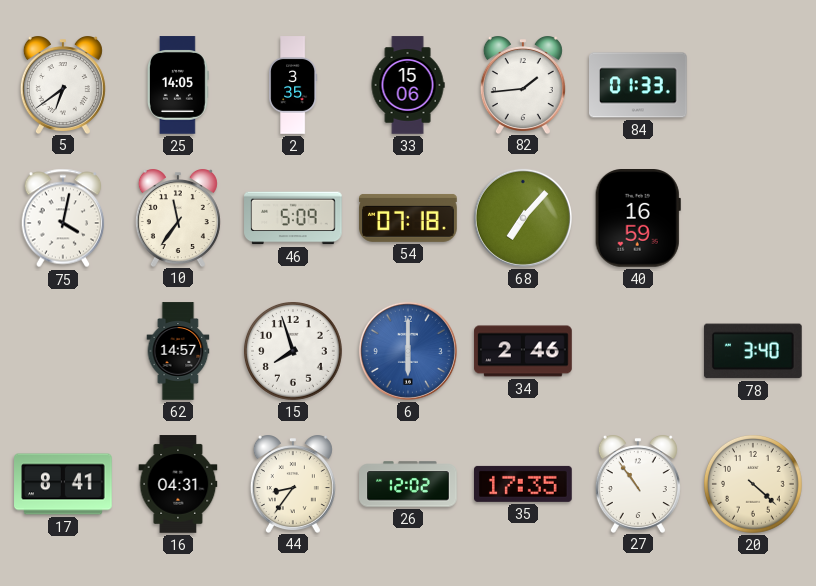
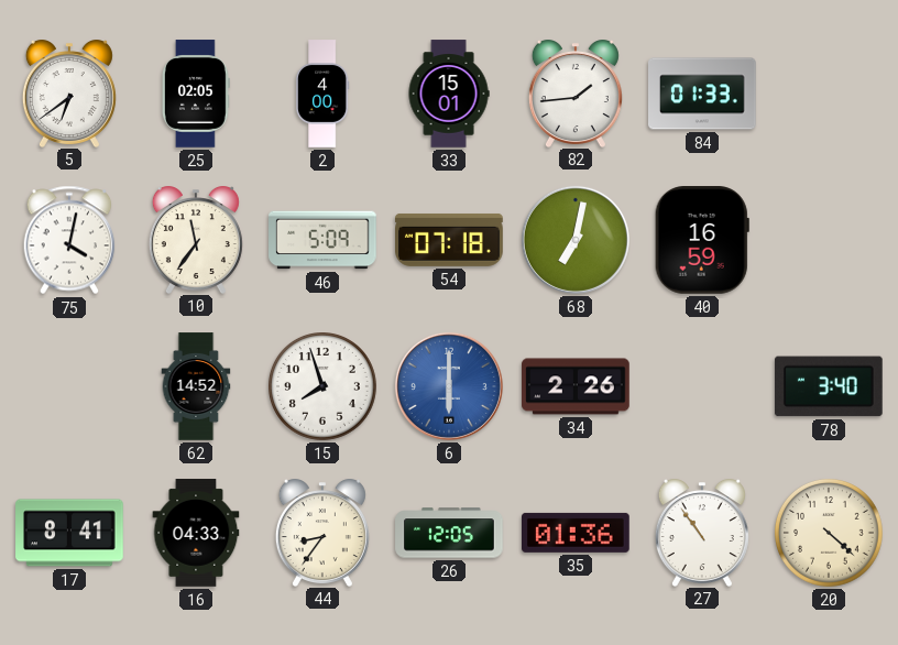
25: 14:05 -> 02:05 (196, 94)
2: 3:35 -> 4:00 (322, 94)
33: 15:06 -> 15:01 (449, 94)
68: 7:07 -> 7:02 (576, 240)
62: 14:57 -> 14:52 (196, 386)
34: 2:46 -> 2:26 (576, 386)
16: 04:31 -> 04:33 (196, 533)
26: 12:02 -> 12:05 (449, 533)
35: 17:35 -> 01:36 (577, 533)
